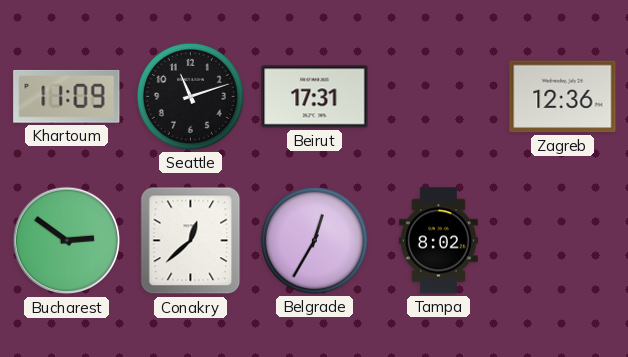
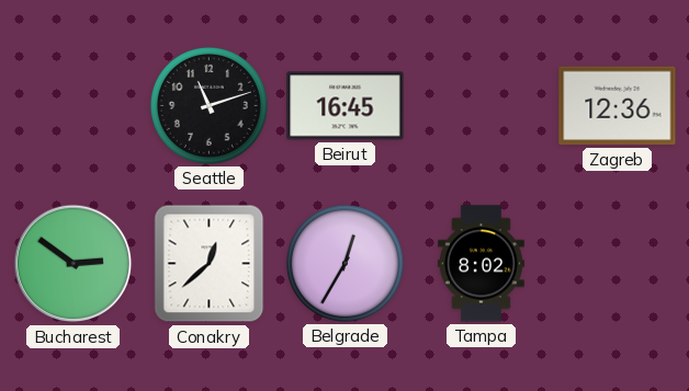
Khartoum: 11:09 -> none (67, 96)
Beirut: 17:31 -> 16:45 (346, 106)
